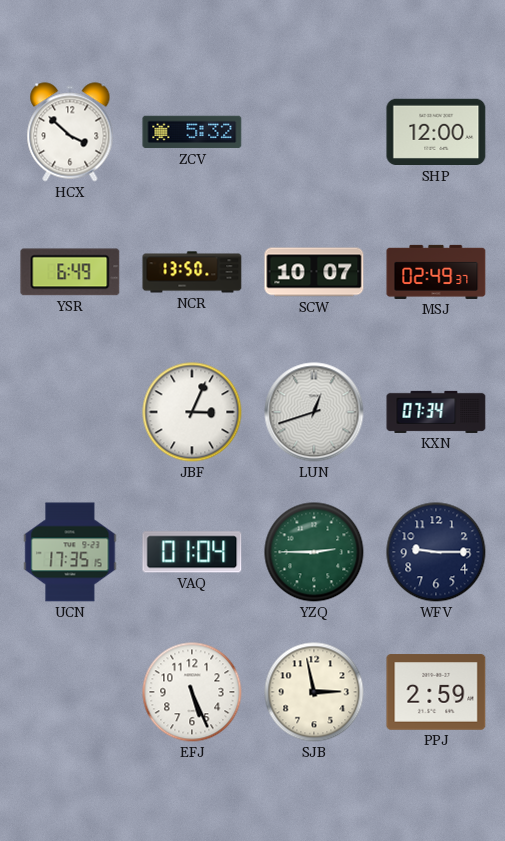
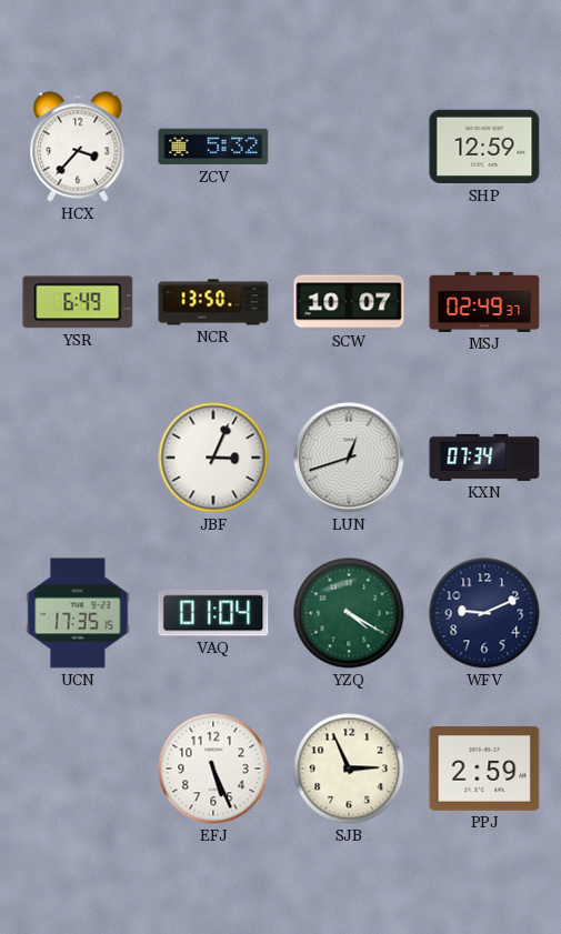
HCX: 3:52 -> 3:37 (78, 147)
SHP: 12:00 -> 12:59 (484, 147)
YZQ: 2:45 -> 4:20 (349, 613)
WFV: 9:15 -> 9:11 (484, 613)
SJB: 2:58 -> 2:56 (349, 769)
